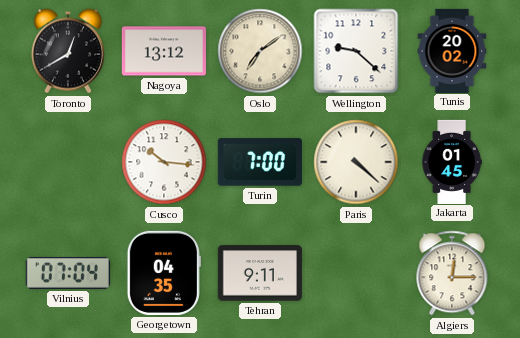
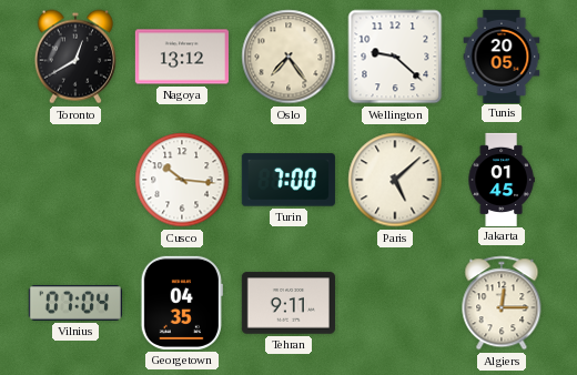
Oslo: 7:09 -> 7:24 (288, 57)
Tunis: 20:02 -> 20:05 (502, 55)
Paris: 4:22 -> 5:08 (395, 180)
